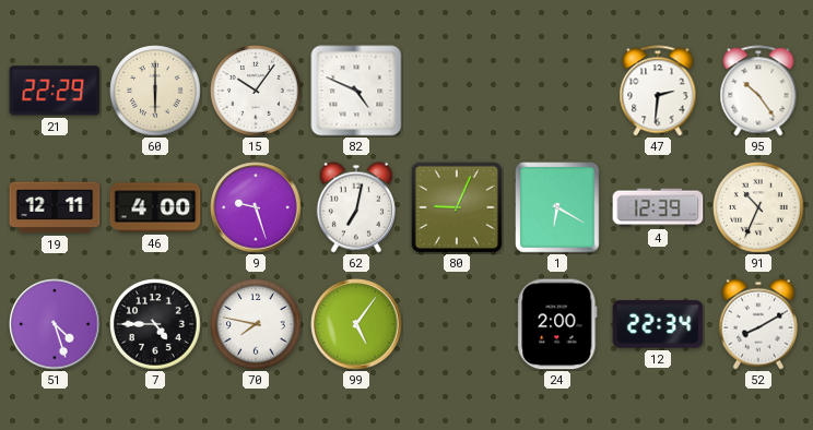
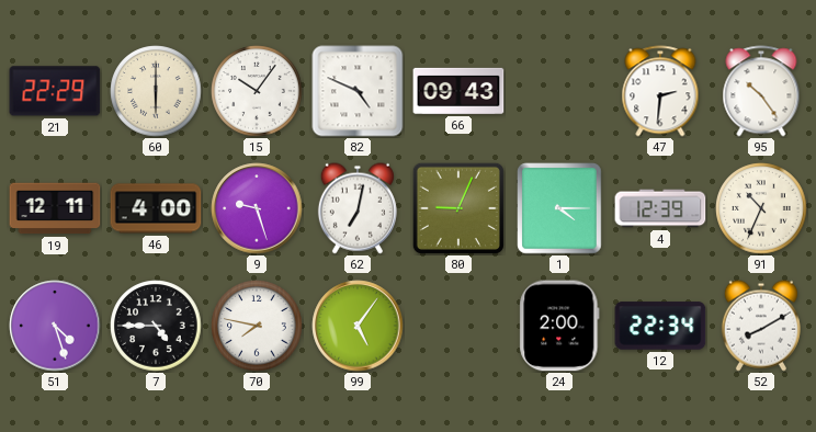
66: none -> 09:43 (458, 91)
1: 6:20 -> 4:15 (559, 208)
